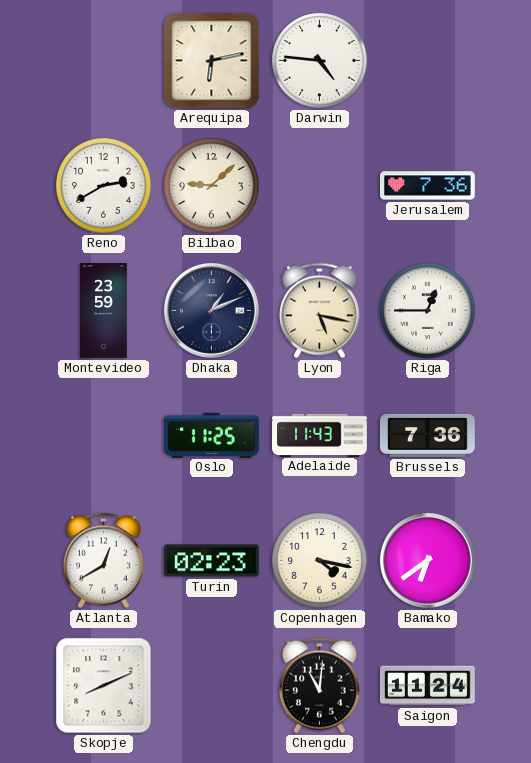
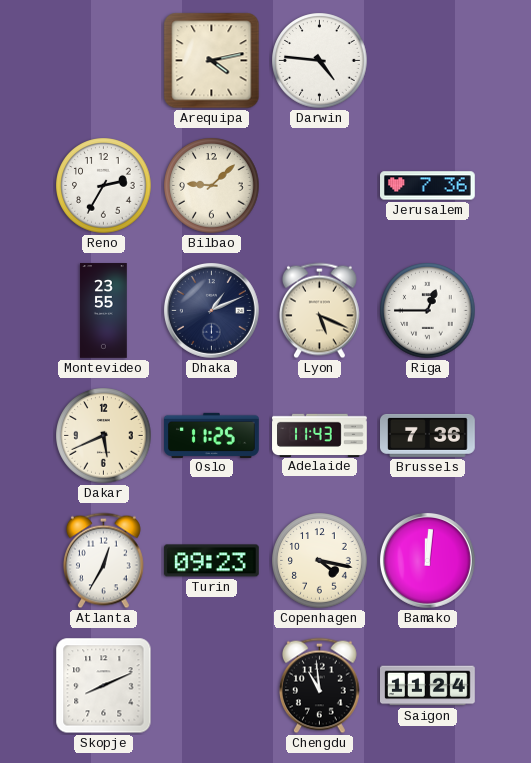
Arequipa: 6:13 -> 4:13 (212, 61)
Reno: 2:40 -> 2:35 (104, 186)
Montevideo: 23:59 -> 23:55 (104, 311)
Lyon: 5:17 -> 5:19 (319, 311)
Dakar: none -> 5:41 (104, 436)
Atlanta: 12:40 -> 12:35 (103, 561)
Turin: 02:23 -> 09:23 (211, 561)
Bamako: 6:39 -> 12:01 (427, 560)
Chengdu: 11:01 -> 10:59 (319, 686)
